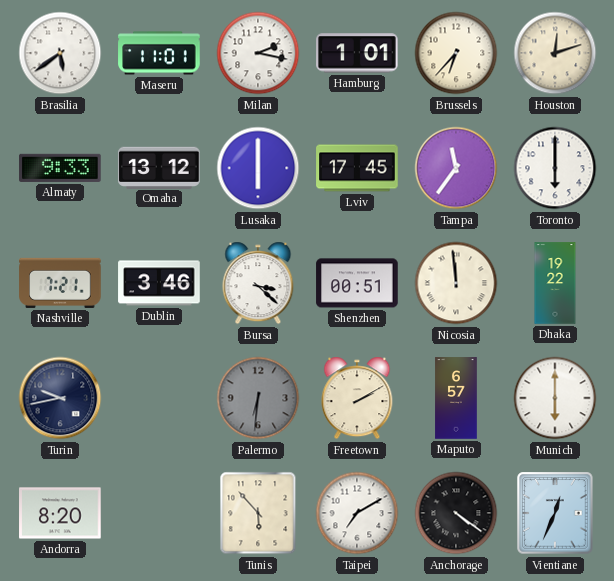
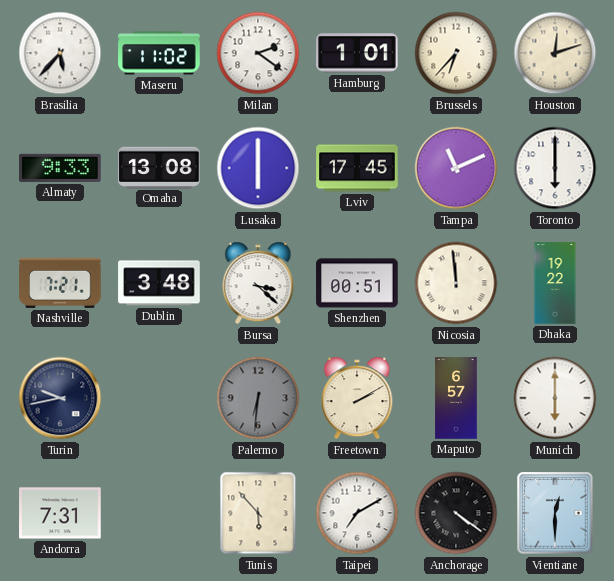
Brasilia: 5:39 -> 5:37 (60, 53)
Maseru: 11:01 -> 11:02 (159, 53)
Milan: 2:17 -> 2:21 (258, 53)
Omaha: 13:12 -> 13:08 (159, 167)
Tampa: 11:36 -> 11:11 (456, 168)
Dublin: 3:46 -> 3:48 (159, 283)
Andorra: 8:20 -> 7:31 (60, 513)
Vientiane: 12:34 -> 12:30 (555, 513)
